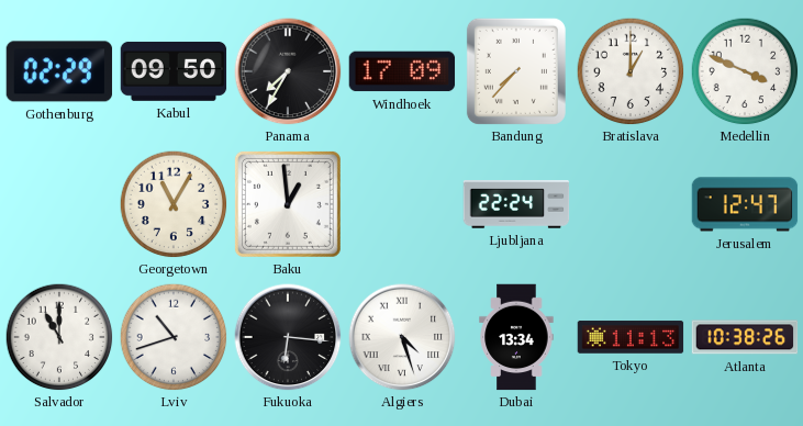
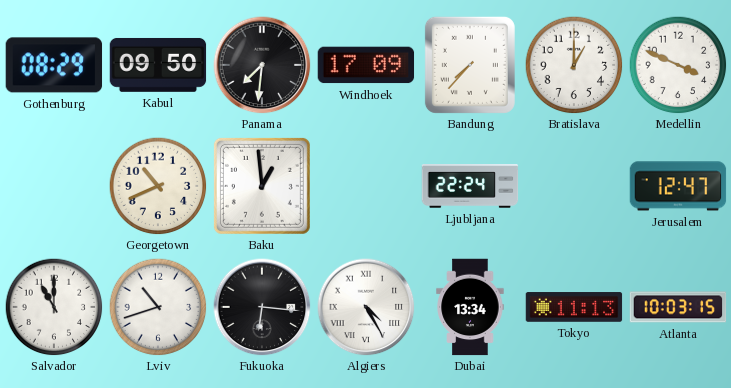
Gothenburg: 02:29 -> 08:29 (54, 65)
Panama: 7:35 -> 7:31 (262, 65)
Georgetown: 11:05 -> 10:41 (158, 186)
Algiers: 4:27 -> 4:25 (366, 307)
Atlanta: 10:38 -> 10:03 (678, 307)
